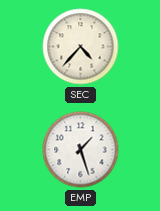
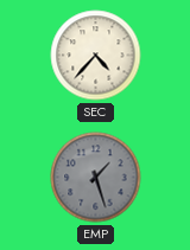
EMP dial: white -> grey (96, 178)
